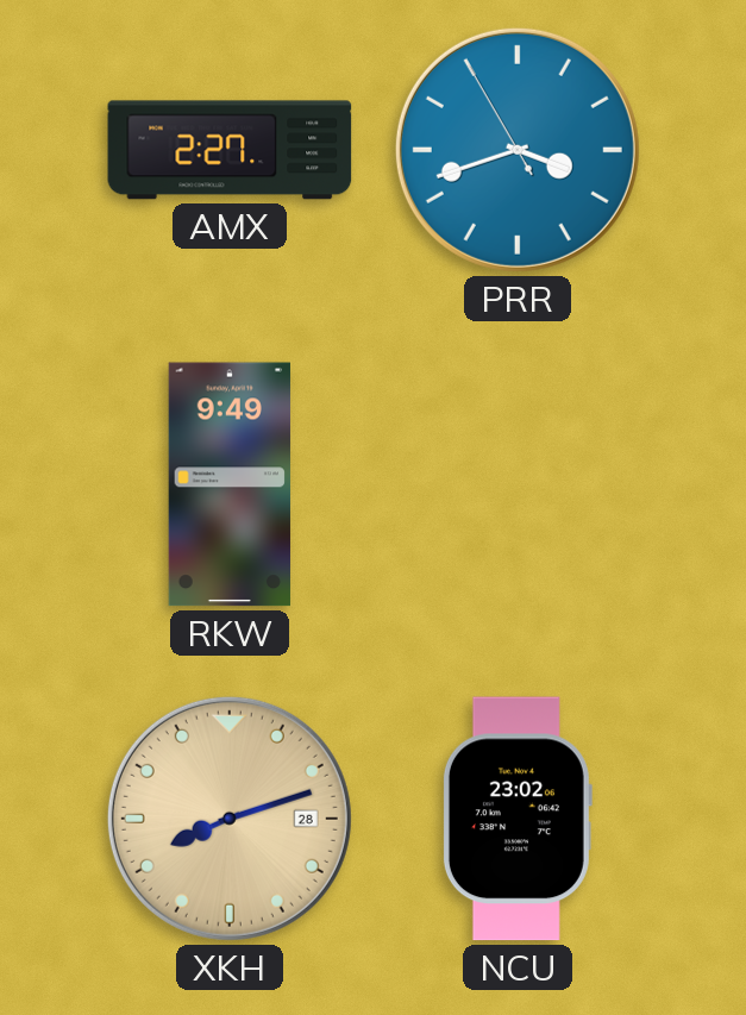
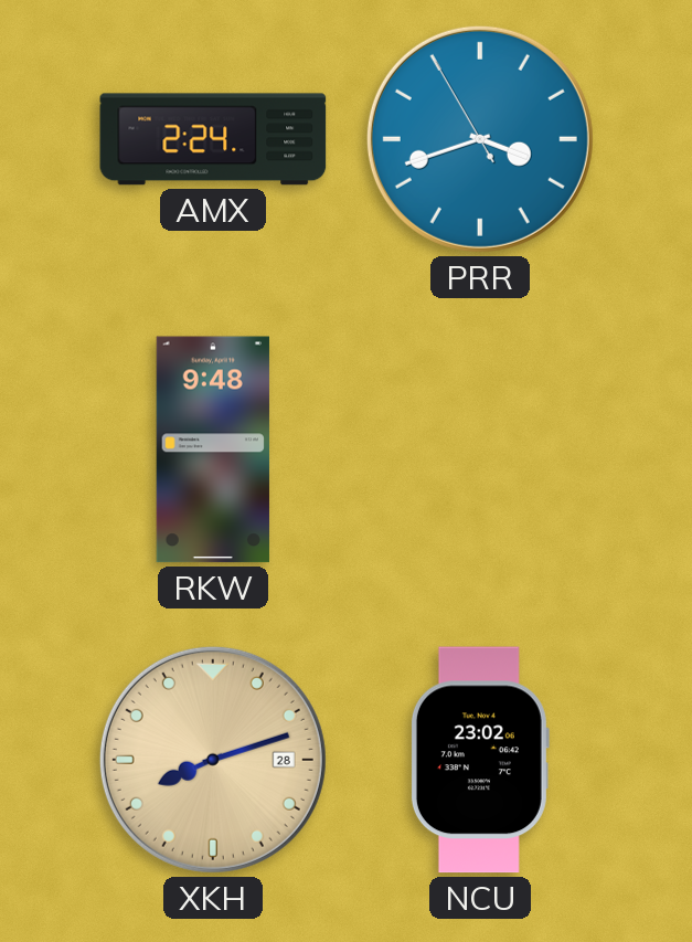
AMX: 2:27 -> 2:24 (213, 139)
RKW: 9:49 -> 9:48 (213, 449)
